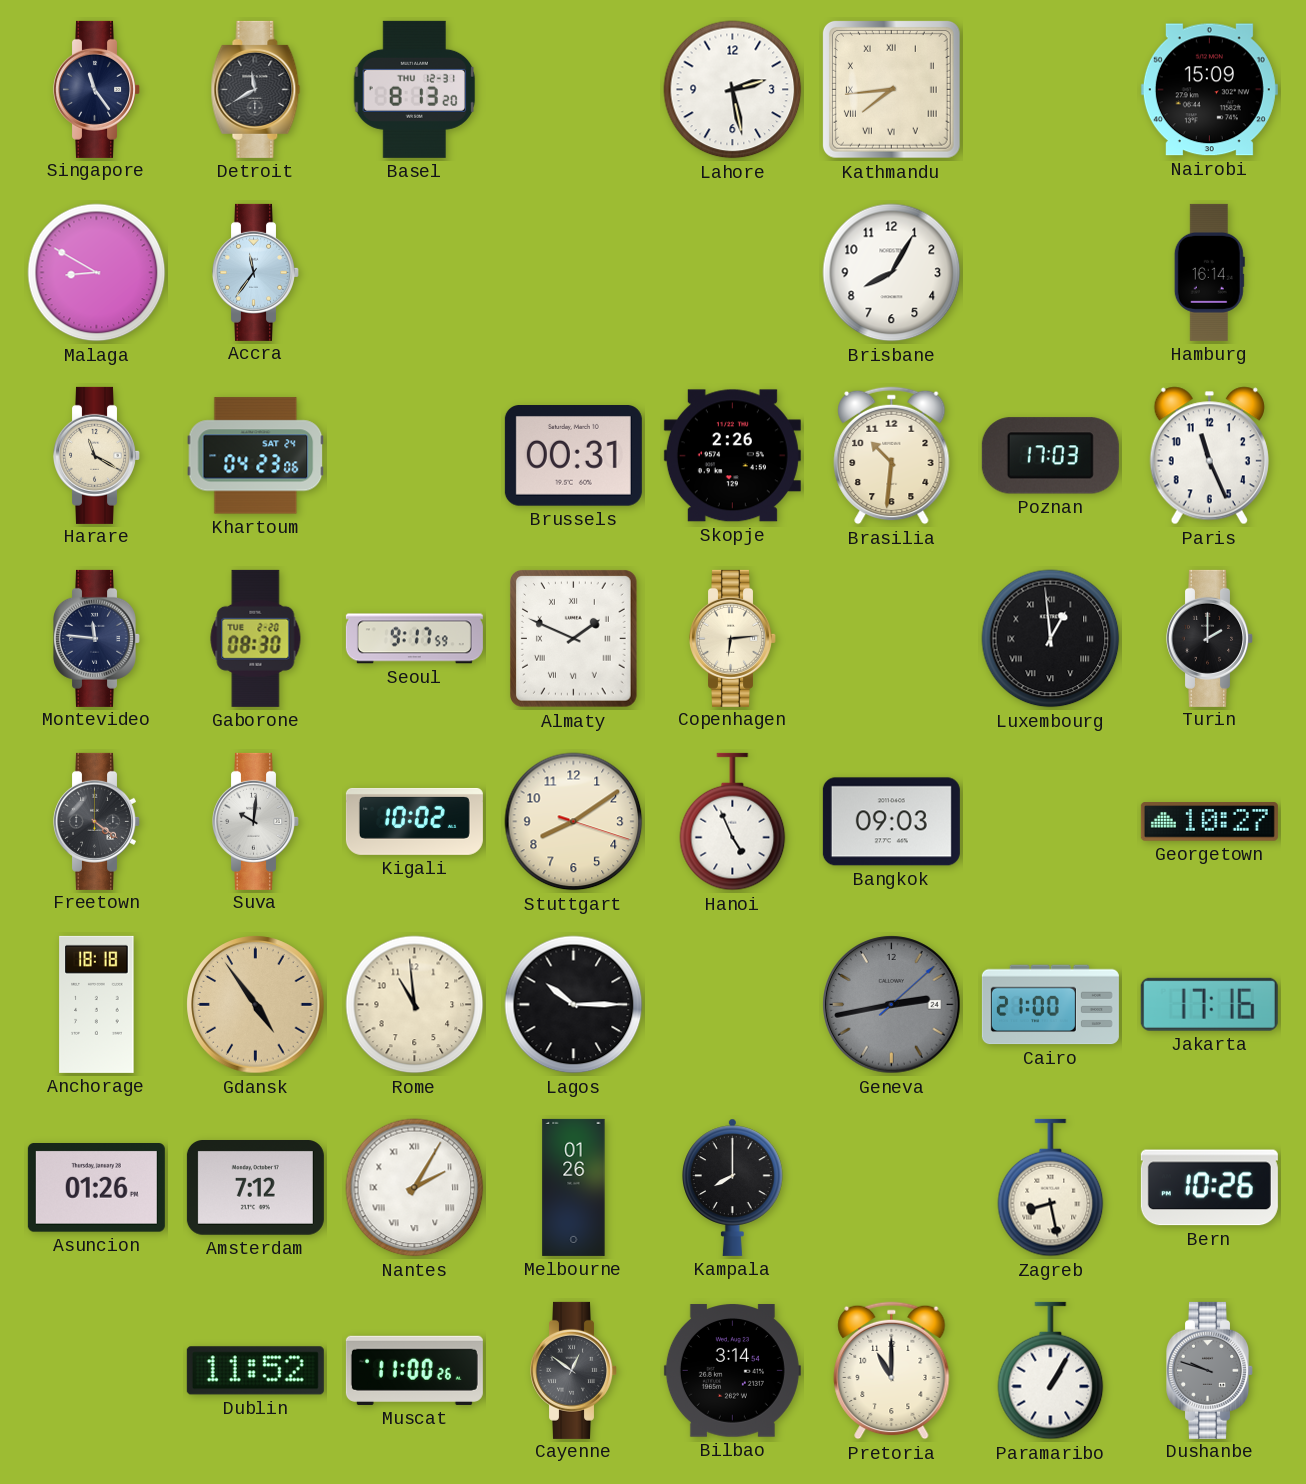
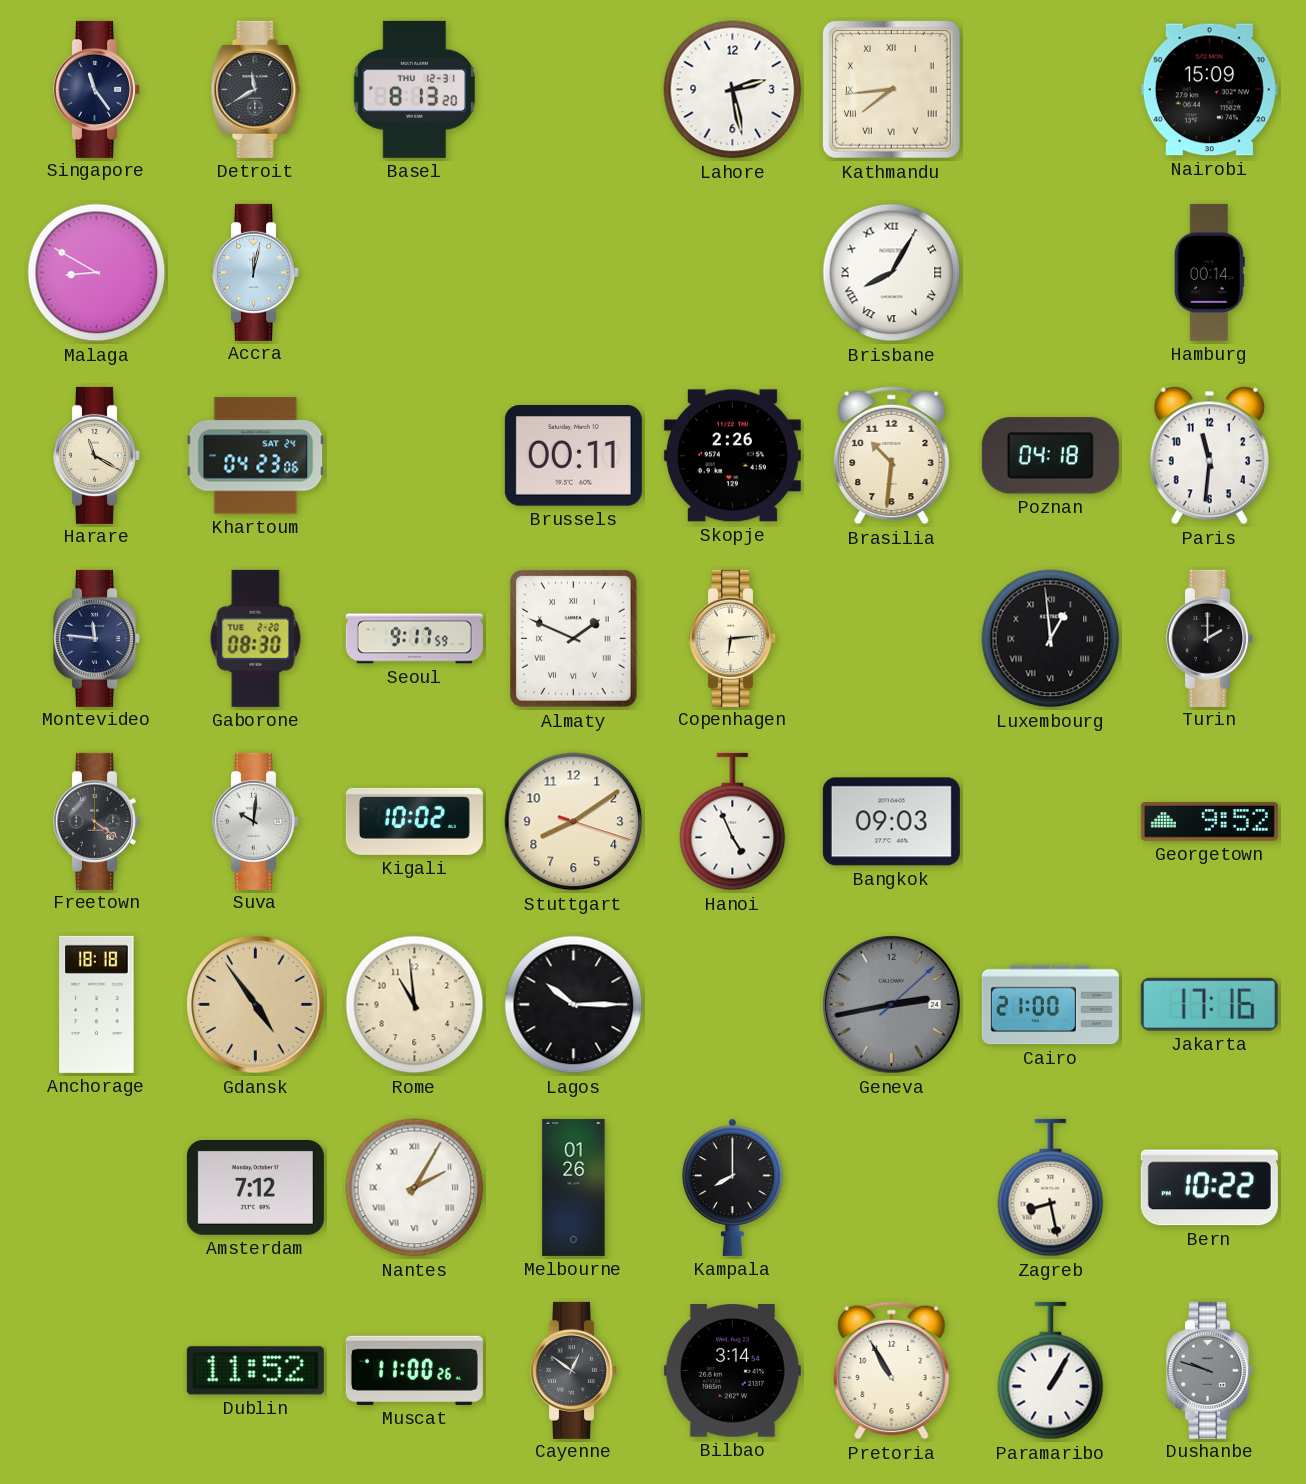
Accra: 11:36 -> 12:02 (256, 272)
Brisbane numerals: Arabic -> Roman (892, 273)
Hamburg: 16:14 -> 00:14 (1209, 272)
Brussels: 00:31 -> 00:11 (573, 456)
Poznan: 17:03 -> 04:18 (1050, 456)
Paris: 11:26 -> 11:31 (1209, 456)
Georgetown: 10:27 -> 9:52 (1209, 822)
Asuncion: 01:26 -> none (96, 1188)
Bern: 10:26 -> 10:22 (1209, 1188)
Pretoria: 11:00 -> 10:55 (892, 1371)
